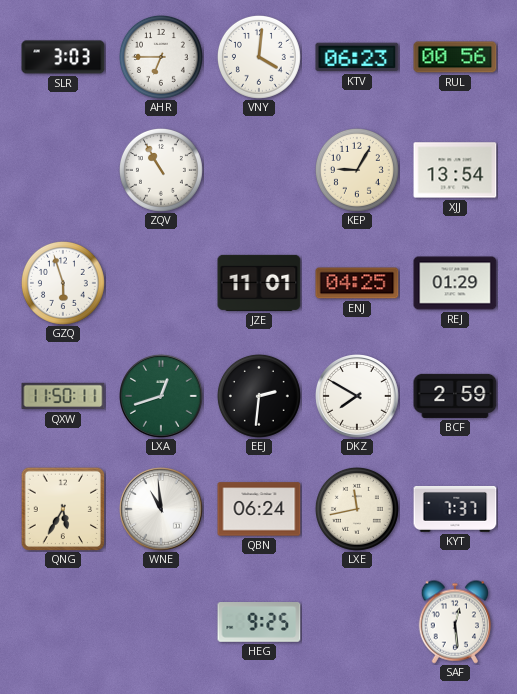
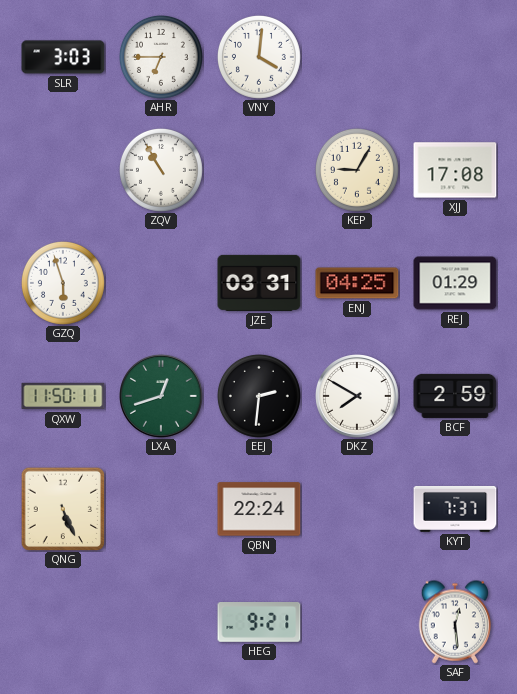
KTV: 06:23 -> none (357, 57)
RUL: 00:56 -> none (455, 57)
XJJ: 13:54 -> 17:08 (455, 170)
JZE: 11:01 -> 03:31 (259, 283)
QNG: 5:35 -> 5:26 (63, 509)
WNE: 10:59 -> none (161, 509)
QBN: 06:24 -> 22:24 (259, 509)
LXE: 11:43 -> none (357, 509)
HEG: 9:25 -> 9:21 (259, 623)
